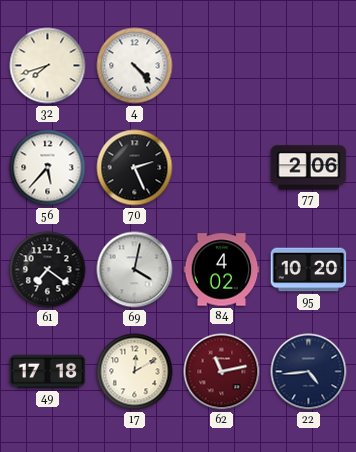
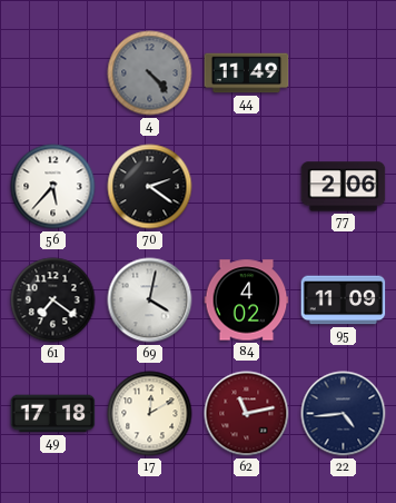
32: 7:42 -> none (48, 66)
4 dial: white -> grey (150, 73)
44: none -> 11:49 (247, 73)
70: 2:26 -> 2:21 (150, 187)
95: 10:20 -> 11:09 (344, 300)
